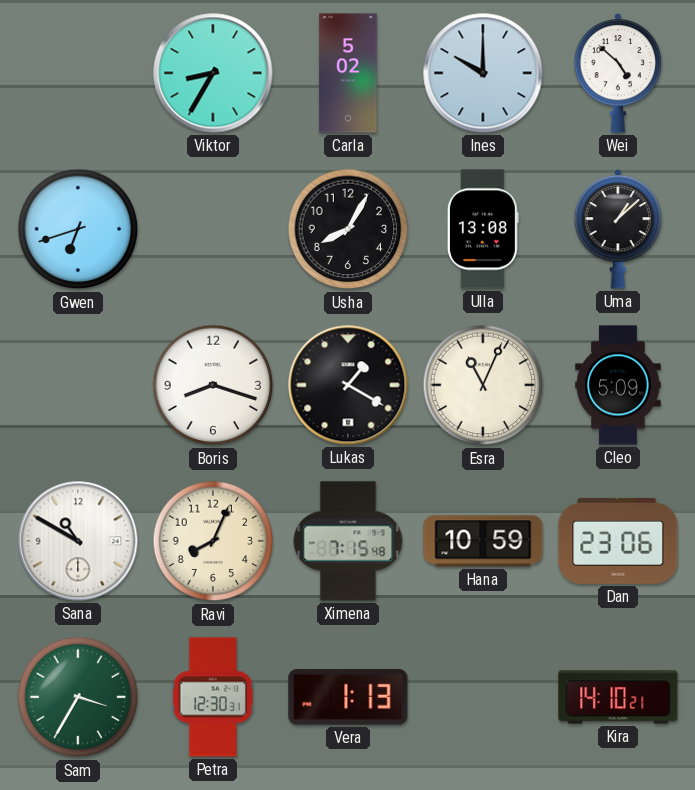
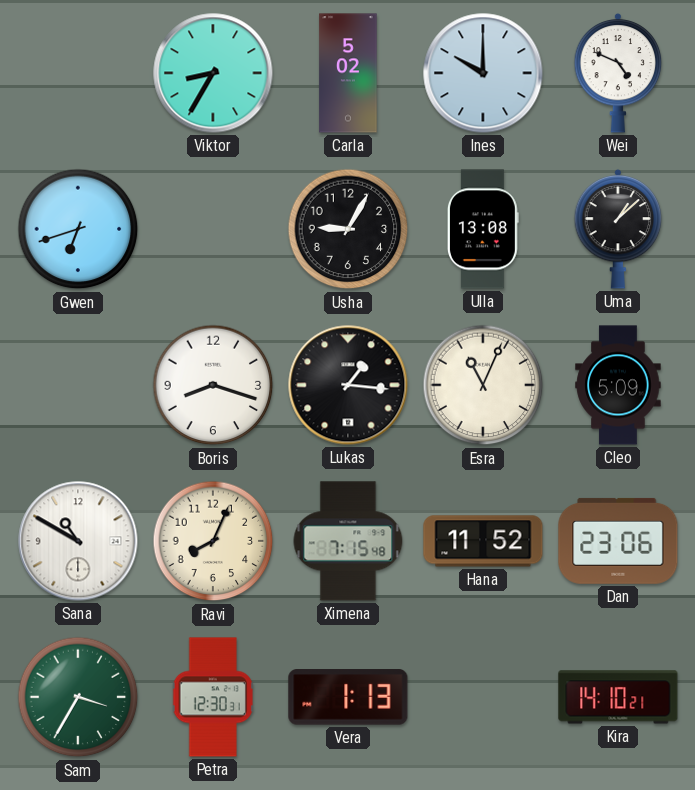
Wei: 4:52 -> 4:49 (618, 73)
Usha: 8:05 -> 9:05 (348, 229)
Lukas: 1:20 -> 1:16 (348, 385)
Hana: 10:59 -> 11:52 (483, 541)
